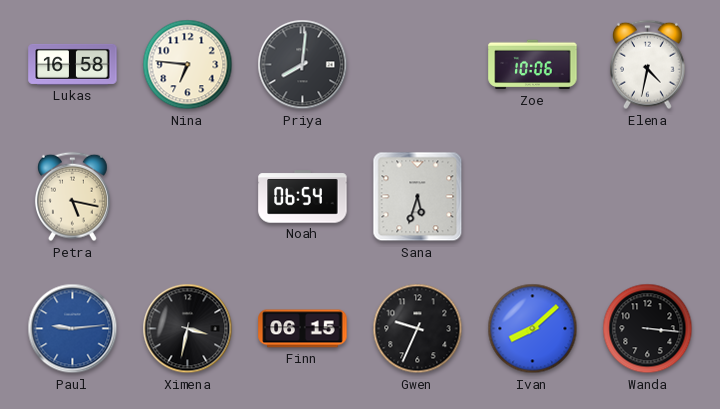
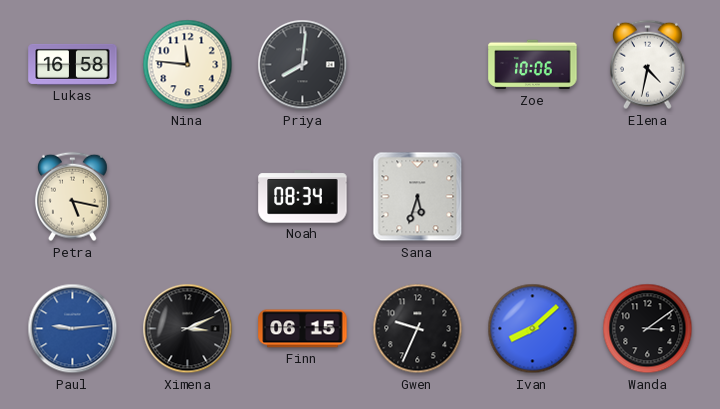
Nina: 6:46 -> 11:46 (188, 65)
Noah: 06:54 -> 08:34 (303, 197)
Ximena: 3:32 -> 3:11 (188, 329)
Wanda: 3:16 -> 3:09 (648, 329)
